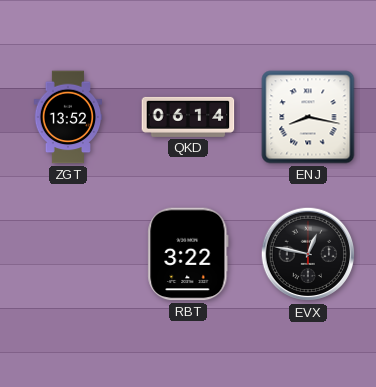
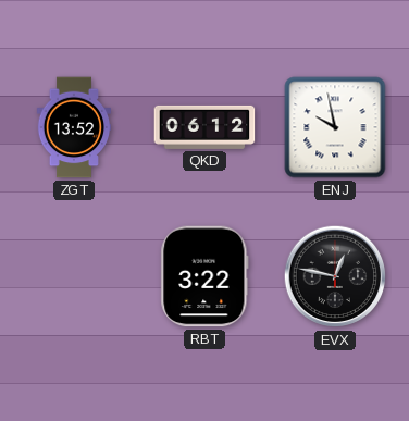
QKD: 06:14 -> 06:12 (205, 127)
ENJ: 8:17 -> 9:58 (335, 127)
